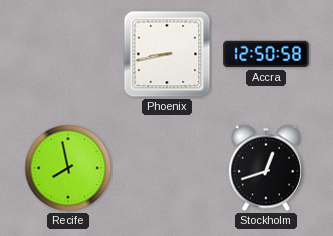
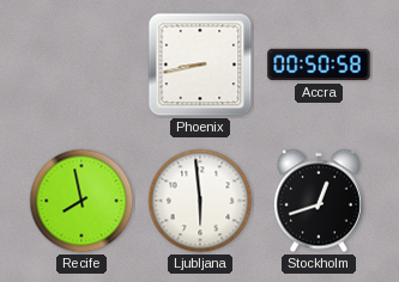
Accra: 12:50 -> 00:50 (319, 65)
Ljubljana: none -> 5:59 (200, 201)
